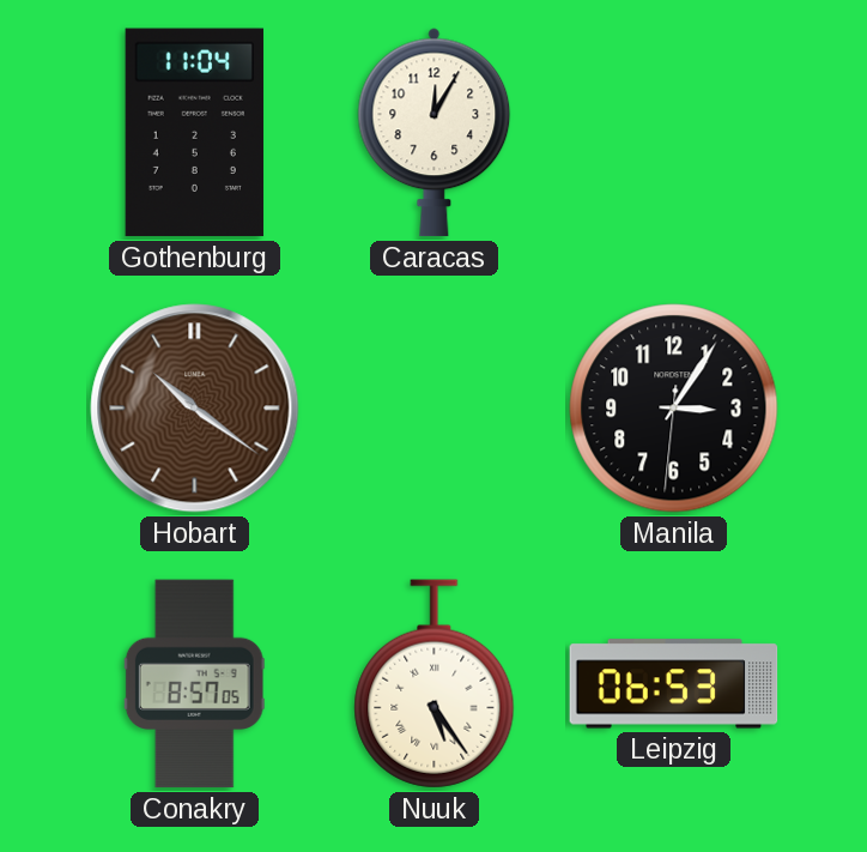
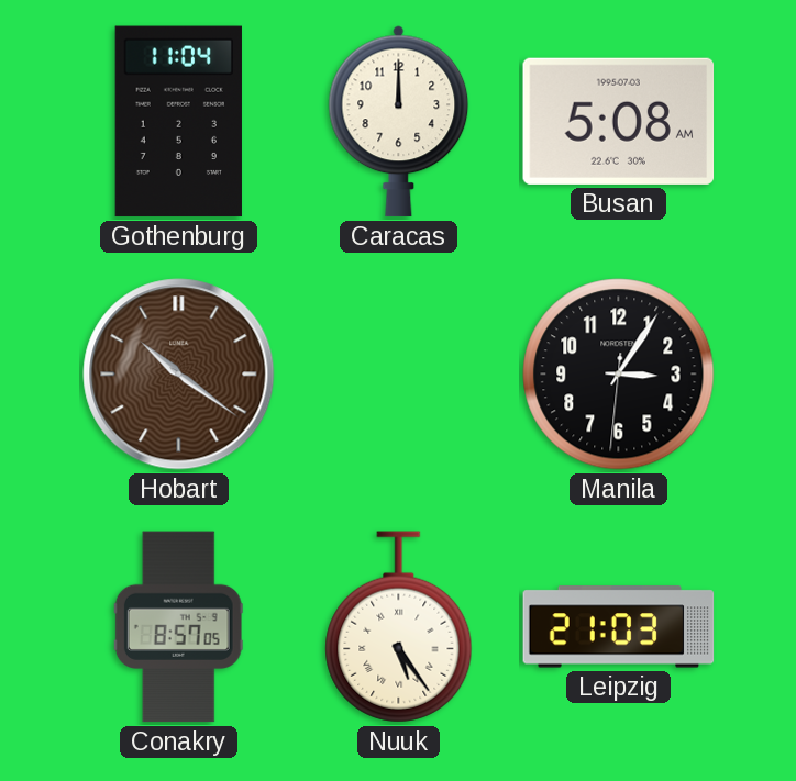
Caracas: 12:05 -> 12:00 (399, 122)
Busan: none -> 5:08 (619, 121)
Leipzig: 06:53 -> 21:03 (619, 627)
